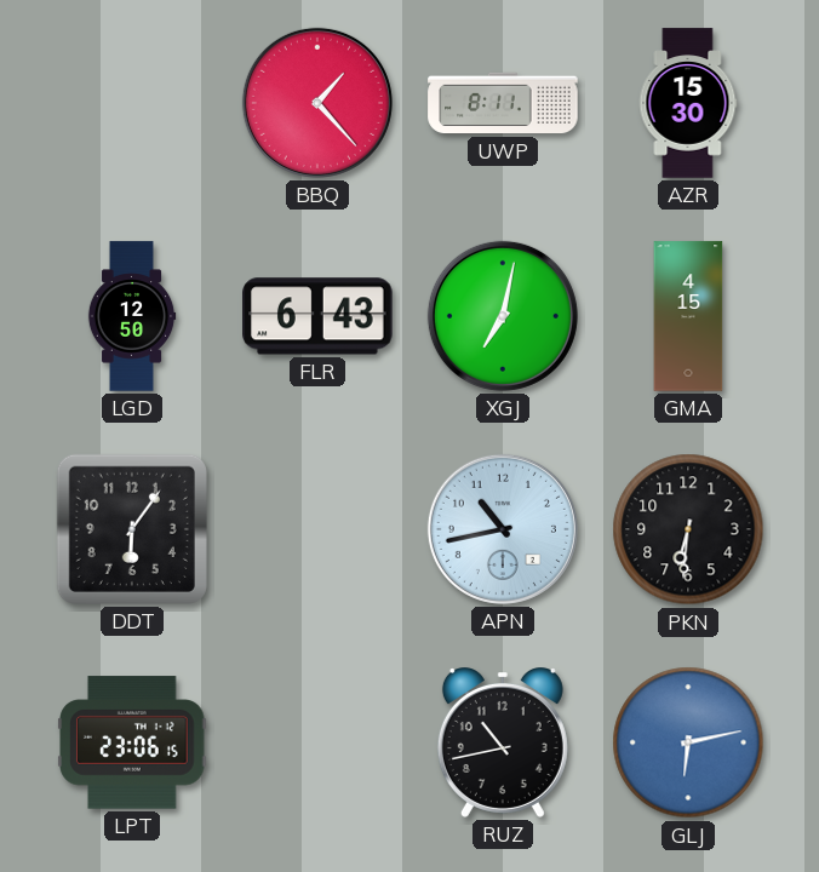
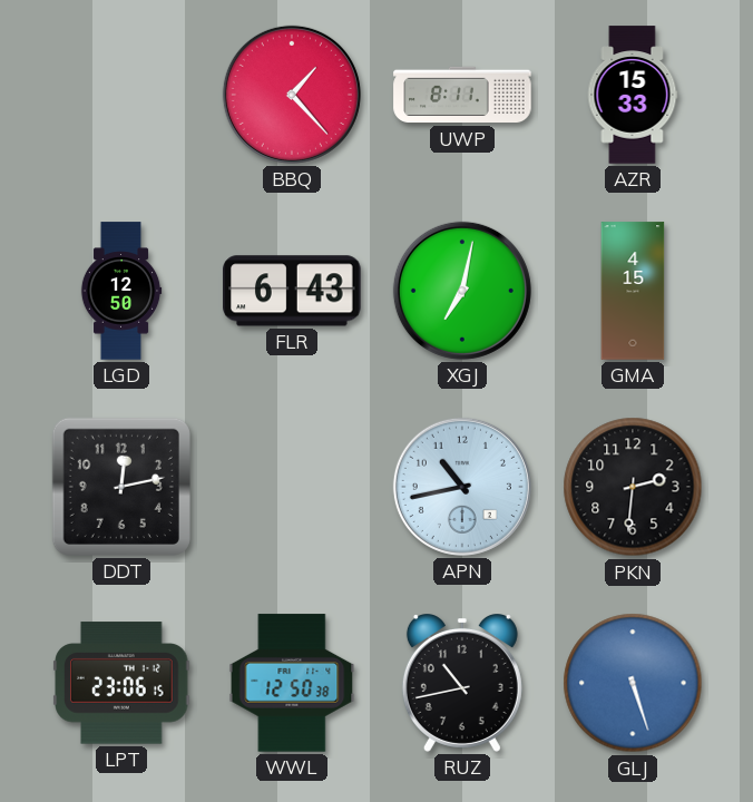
AZR: 15:30 -> 15:33 (633, 95)
DDT: 6:06 -> 12:13 (121, 487)
PKN: 6:31 -> 2:31 (633, 487)
WWL: none -> 12:50 (292, 683)
GLJ: 6:13 -> 5:27 (633, 683)
